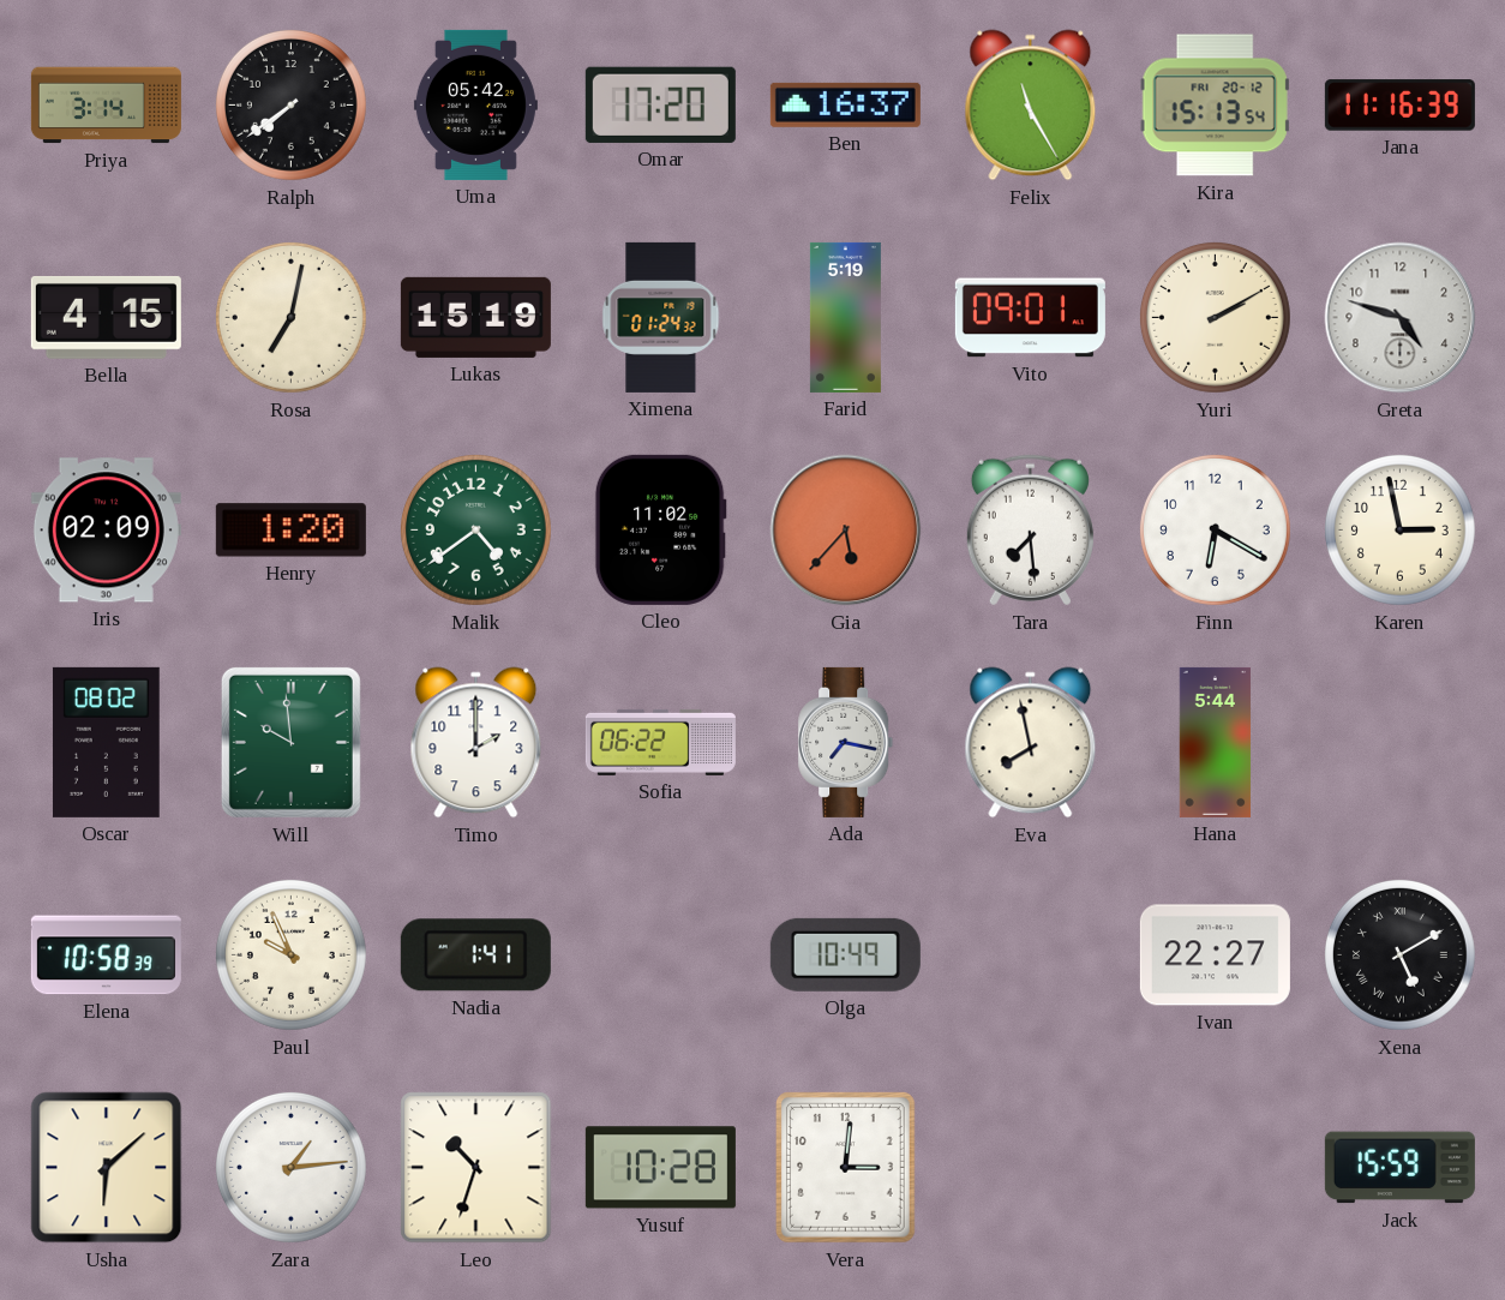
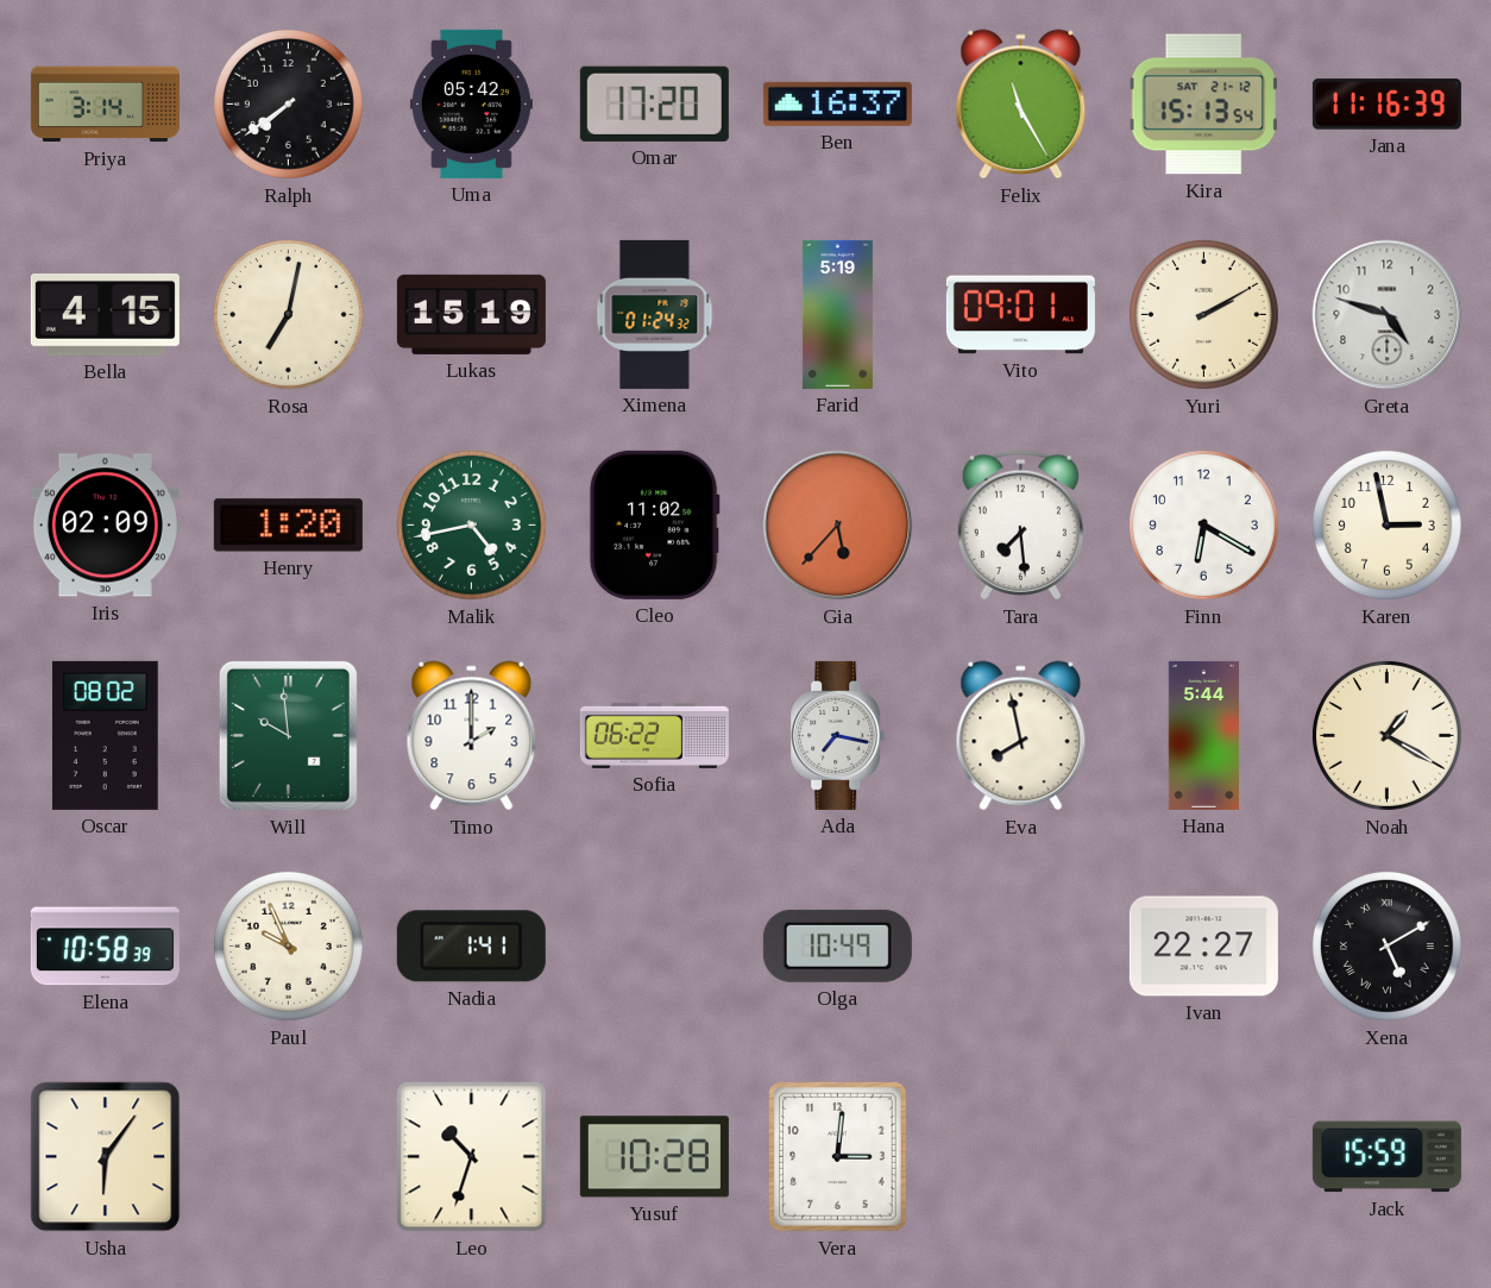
Kira date: FRI 20-12 -> SAT 21-12 (1203, 105)
Malik: 4:39 -> 4:43 (471, 524)
Noah: none -> 1:20 (1386, 735)
Usha: 6:08 -> 6:06 (106, 1157)
Zara: 1:14 -> none (290, 1167)
